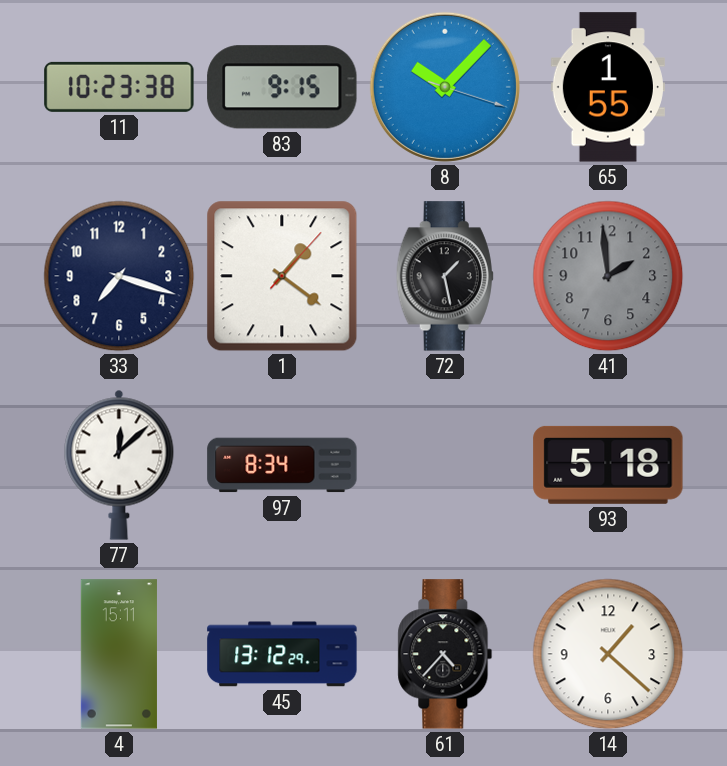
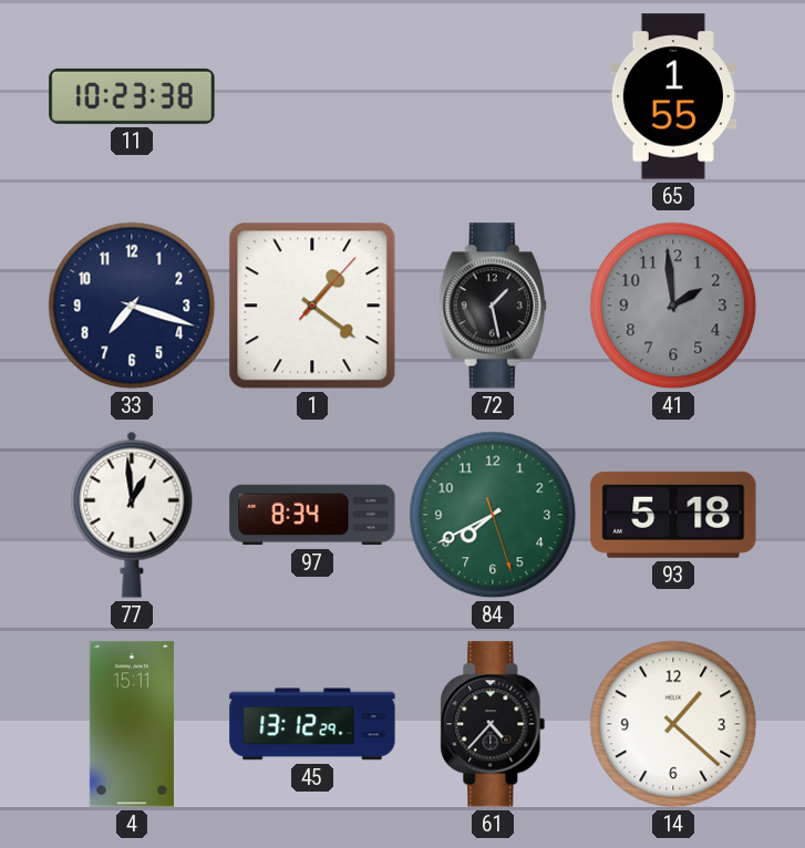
83: 9:15 -> none (282, 87)
8: 10:07 -> none (445, 87)
77: 12:08 -> 12:59 (132, 515)
84: none -> 7:40 (493, 515)
